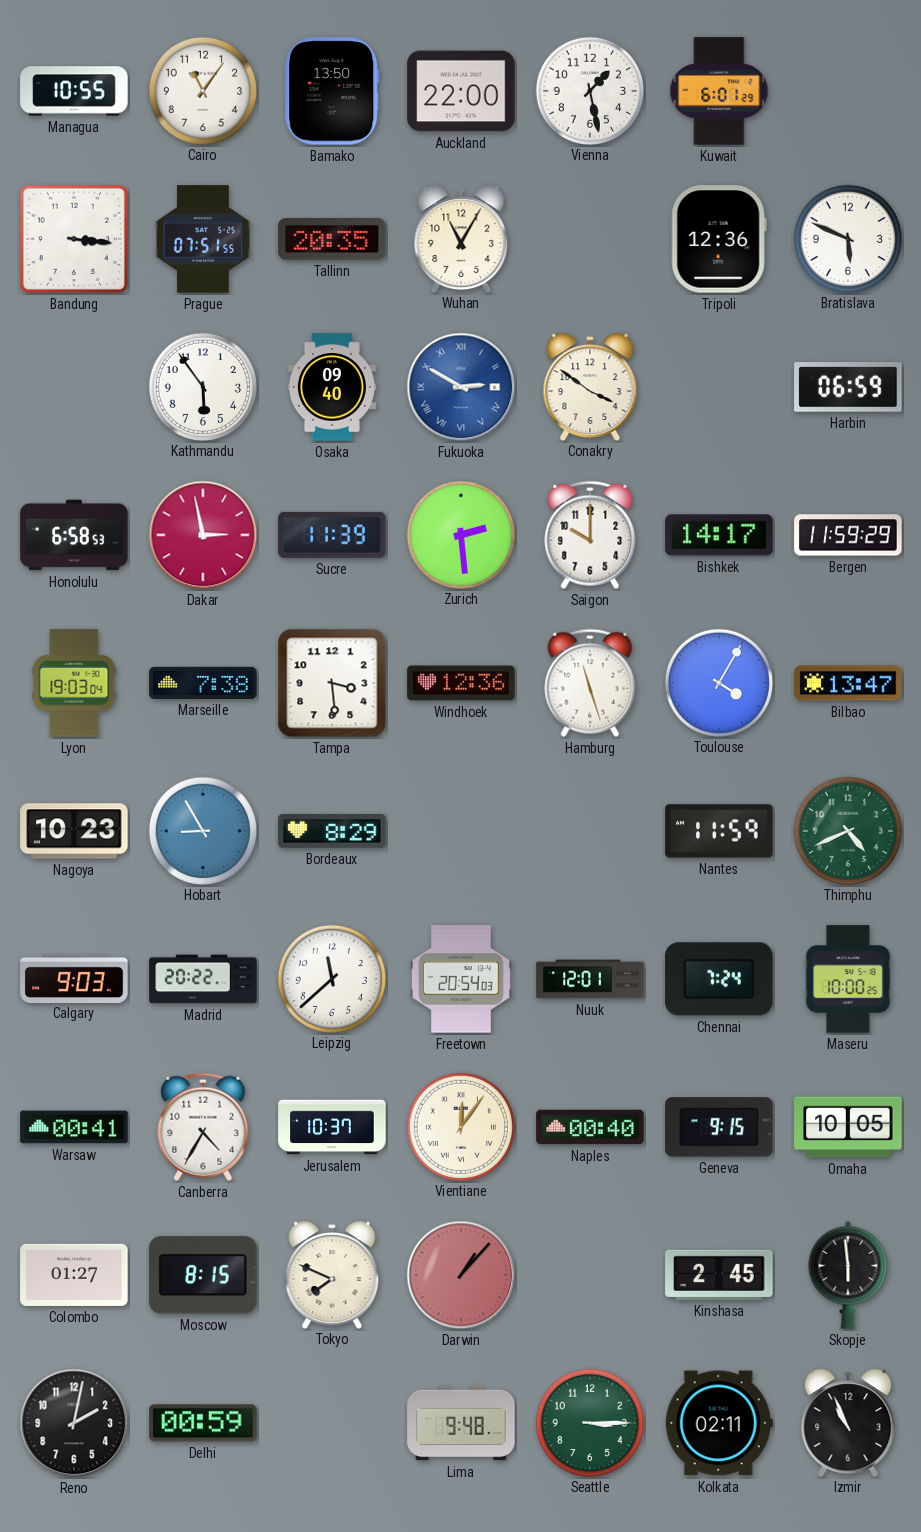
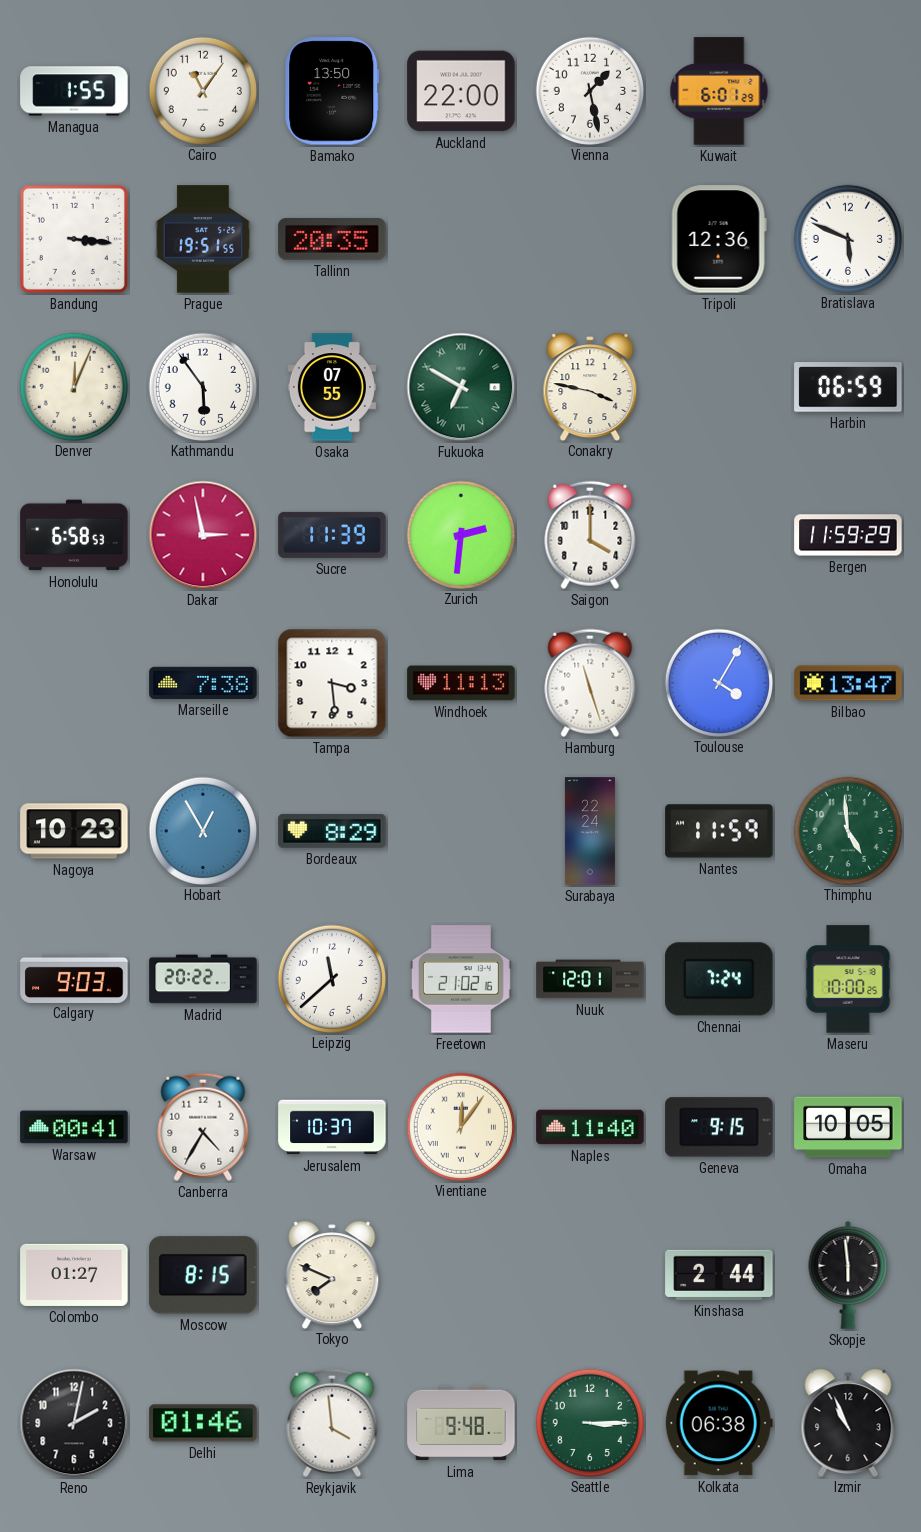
Managua: 10:55 -> 1:55 (74, 91)
Prague: 07:51 -> 19:51 (203, 239)
Wuhan: 11:05 -> none (461, 238)
Denver: none -> 12:04 (73, 386)
Osaka: 09:40 -> 07:55 (332, 387)
Fukuoka: 2:50 -> 6:50 (461, 387)
Fukuoka dial: blue -> green (461, 387)
Conakry: 3:51 -> 3:47 (590, 386)
Zurich: 2:29 -> 2:31 (460, 534)
Saigon: 10:00 -> 4:00 (590, 535)
Bishkek: 14:17 -> none (719, 535)
Lyon: 19:03 -> none (74, 683)
Windhoek: 12:36 -> 11:13 (461, 683)
Hobart: 8:55 -> 12:55 (202, 830)
Surabaya: none -> 22:24 (590, 831)
Thimphu: 4:41 -> 4:59 (847, 830)
Freetown: 20:54 -> 21:02 (461, 979)
Naples: 00:40 -> 11:40 (590, 1127)
Darwin: 1:07 -> none (461, 1275)
Kinshasa: 2:45 -> 2:44 (719, 1275)
Delhi: 00:59 -> 01:46 (203, 1423)
Reykjavik: none -> 3:59 (332, 1423)
Kolkata: 02:11 -> 06:38 (719, 1423)
